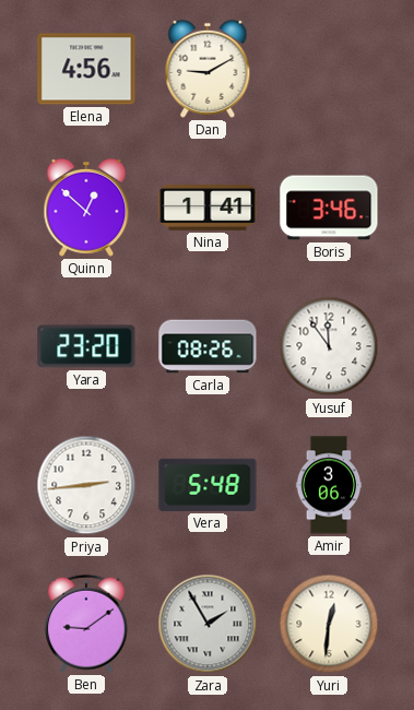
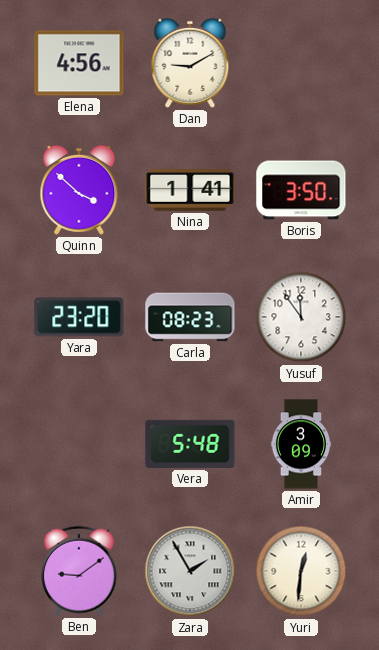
Quinn: 12:52 -> 3:52 (79, 190)
Boris: 3:46 -> 3:50 (301, 190)
Carla: 08:26 -> 08:23 (190, 317)
Priya: 2:44 -> none (86, 485)
Amir: 3:06 -> 3:09 (301, 444)
